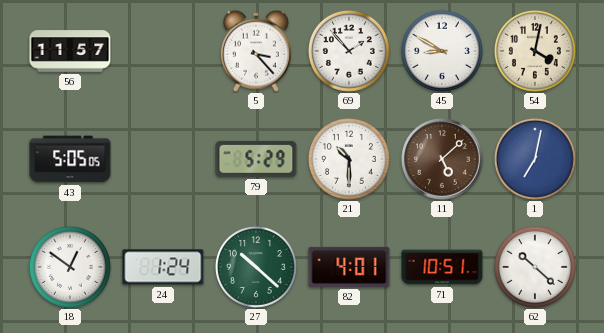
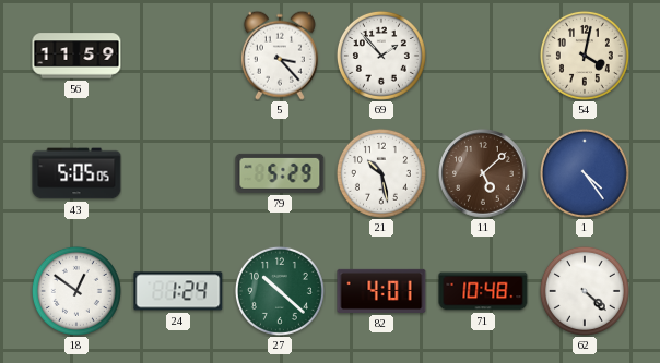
56: 11:57 -> 11:59 (76, 56)
45: 8:50 -> none (442, 51)
21: 10:30 -> 10:28 (381, 173)
1: 7:02 -> 4:24 (585, 173)
71: 10:51 -> 10:48 (483, 291)
62: 10:22 -> 4:22 (585, 291)
